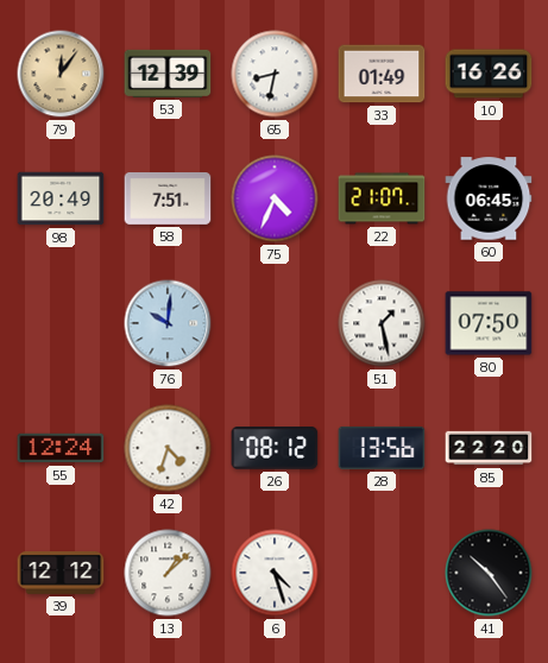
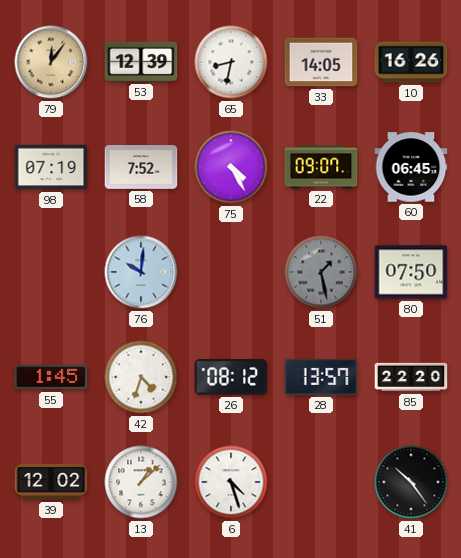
33: 01:49 -> 14:05 (321, 62)
98: 20:49 -> 07:19 (51, 167)
58: 7:51 -> 7:52 (141, 168)
75: 4:34 -> 4:25 (231, 167)
22: 21:07 -> 09:07 (321, 167)
51 dial: white -> grey (321, 272)
55: 12:24 -> 1:45 (51, 377)
28: 13:56 -> 13:57 (321, 377)
39: 12:12 -> 12:02 (51, 482)
